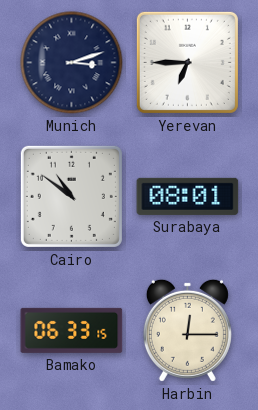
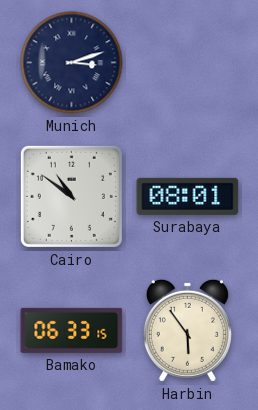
Yerevan: 6:45 -> none (187, 62)
Harbin: 12:15 -> 5:54 (187, 330)
